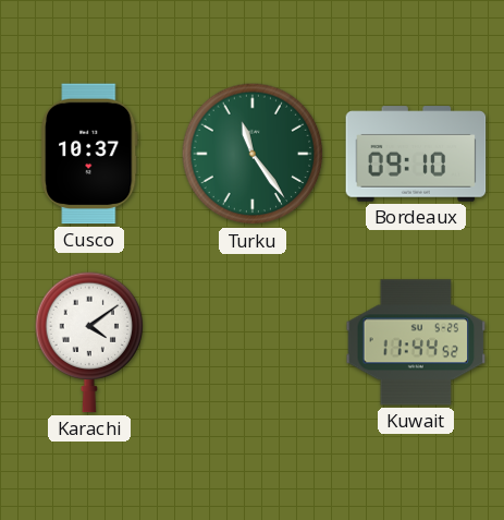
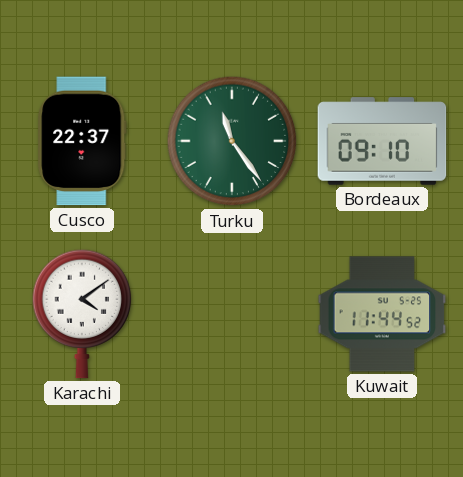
Cusco: 10:37 -> 22:37 (82, 141)
